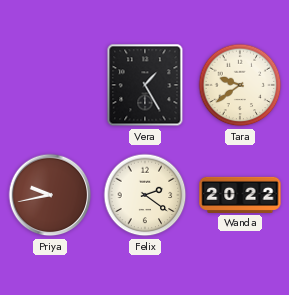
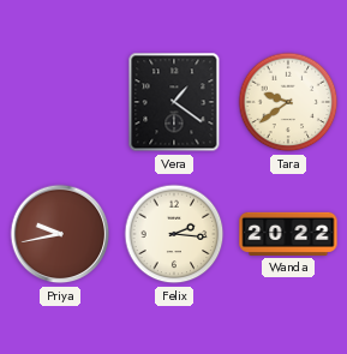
Vera: 1:25 -> 1:21 (174, 102)
Felix: 2:21 -> 2:16 (174, 234)
